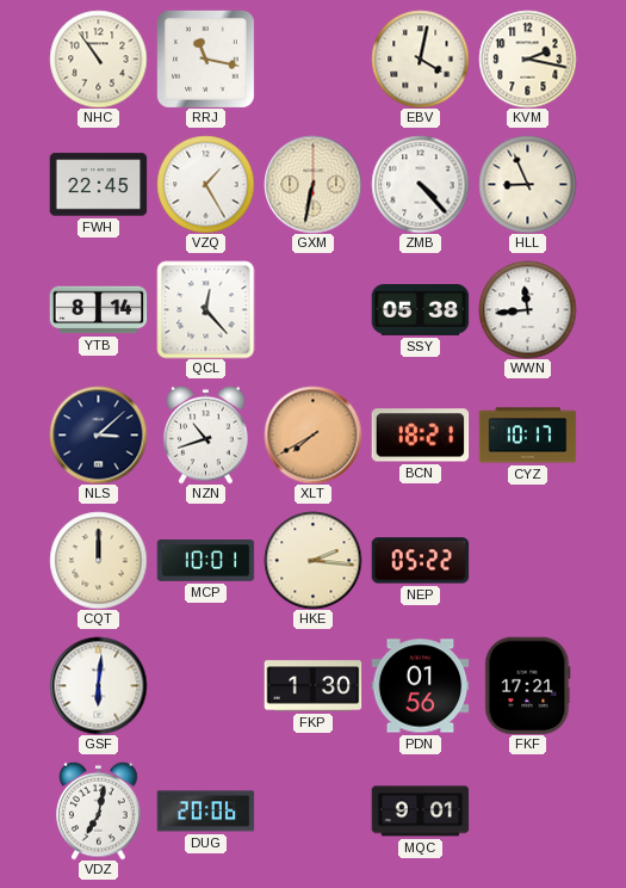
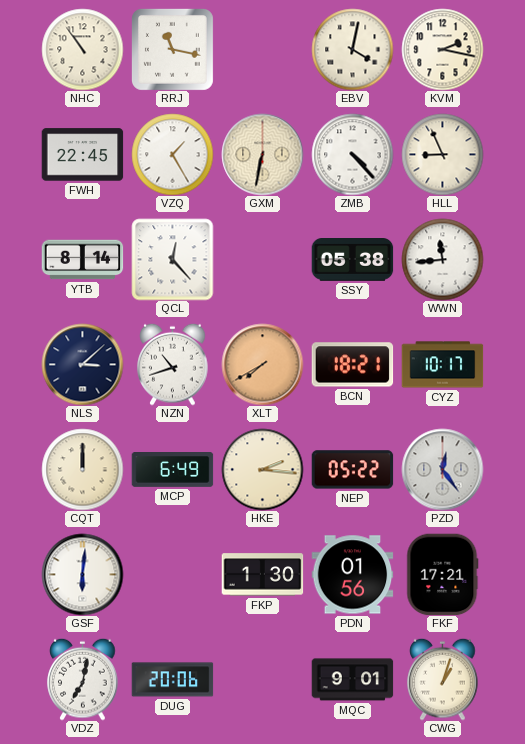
MCP: 10:01 -> 6:49 (172, 470)
PZD: none -> 12:24 (442, 469)
CWG: none -> 1:03 (443, 679)
